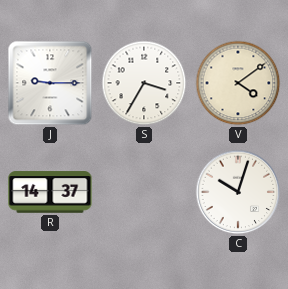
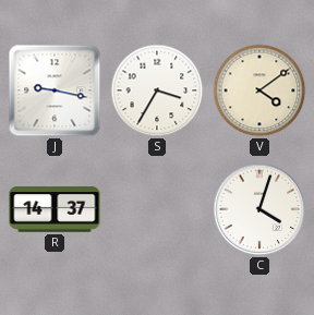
J: 9:15 -> 9:17 (55, 90)
C: 10:03 -> 4:03 (259, 209)
